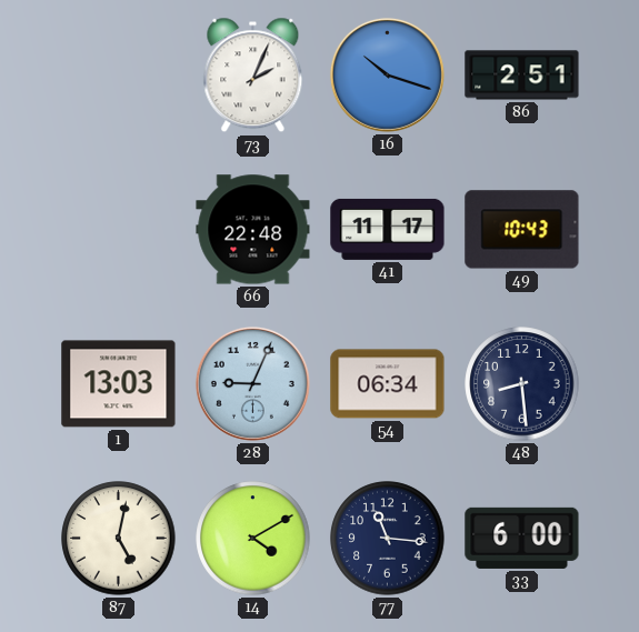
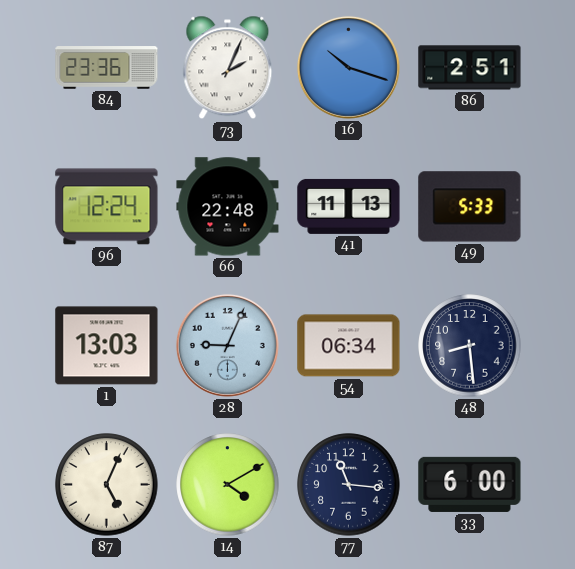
84: none -> 23:36 (107, 68)
96: none -> 12:24 (107, 207)
41: 11:17 -> 11:13 (349, 206)
49: 10:43 -> 5:33 (470, 207)
87: 5:02 -> 5:04 (107, 485)
